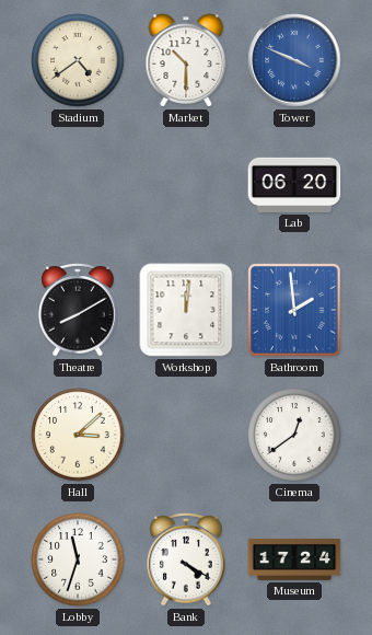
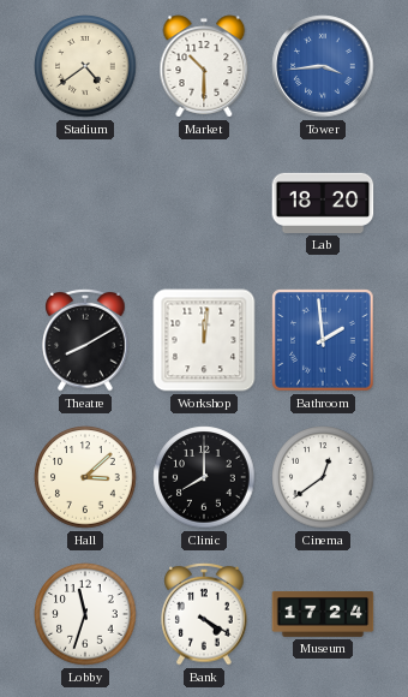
Tower: 3:49 -> 3:44 (323, 66)
Lab: 06:20 -> 18:20 (323, 203)
Clinic: none -> 8:00 (204, 477)
